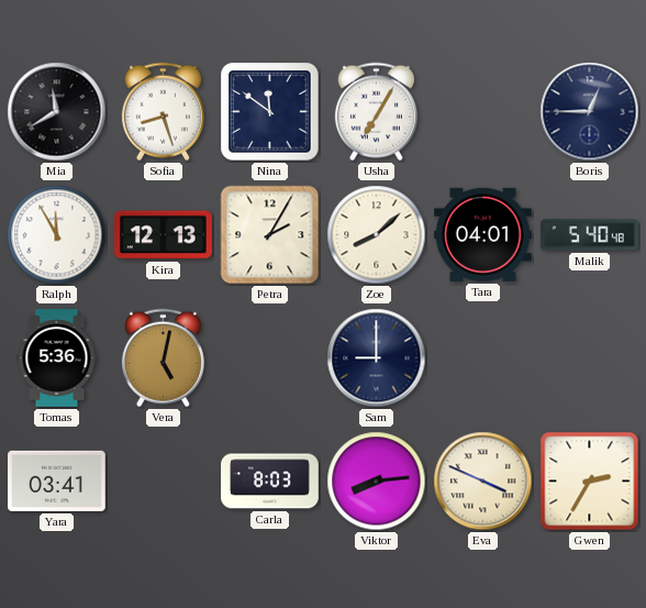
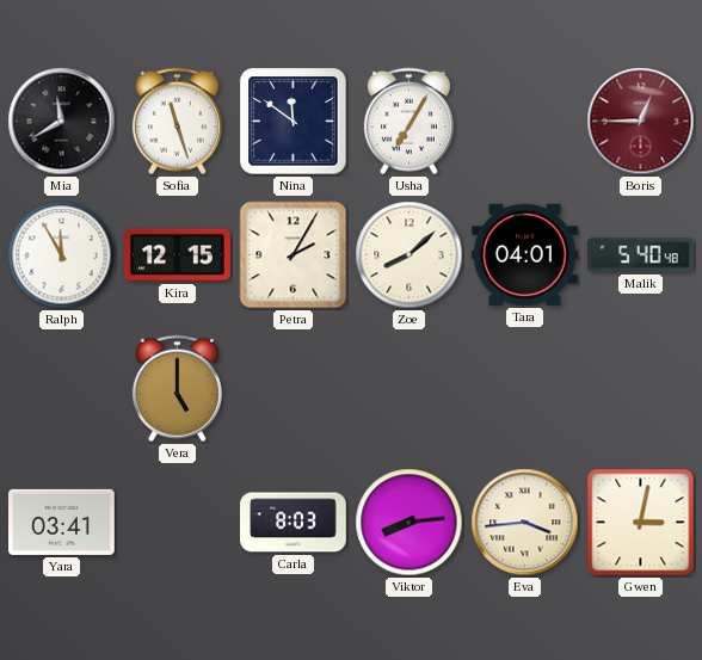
Sofia: 8:27 -> 11:27 (177, 122)
Boris dial: navy -> burgundy (641, 122)
Kira: 12:13 -> 12:15 (178, 255)
Tomas: 5:36 -> none (57, 358)
Vera: 5:02 -> 5:00 (177, 389)
Sam: 9:00 -> none (377, 358)
Eva: 3:49 -> 3:44 (525, 523)
Gwen: 2:35 -> 3:02 (641, 523)
